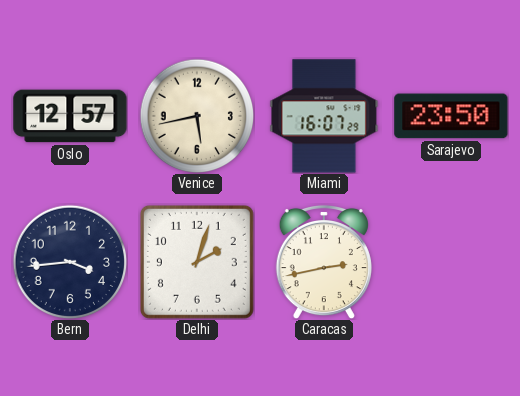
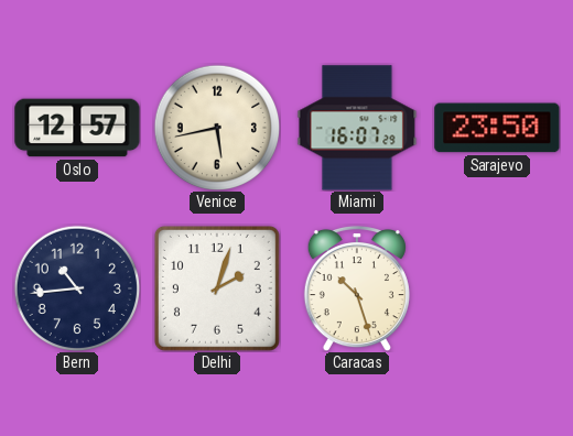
Bern: 3:44 -> 10:44 (77, 288)
Caracas: 2:43 -> 10:27 (357, 288)
